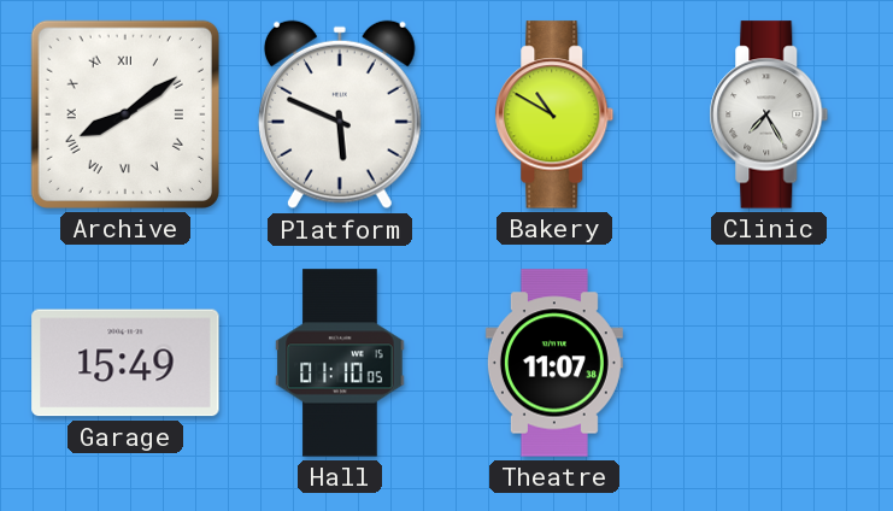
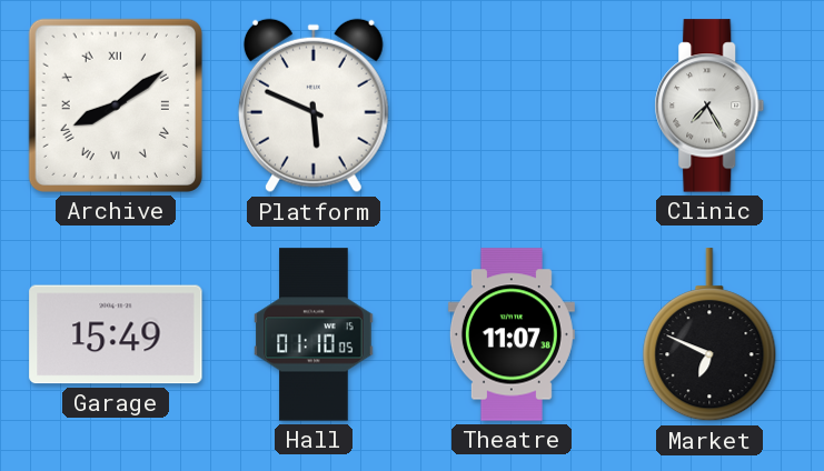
Bakery: 10:50 -> none (554, 114)
Market: none -> 6:49 (709, 335)
